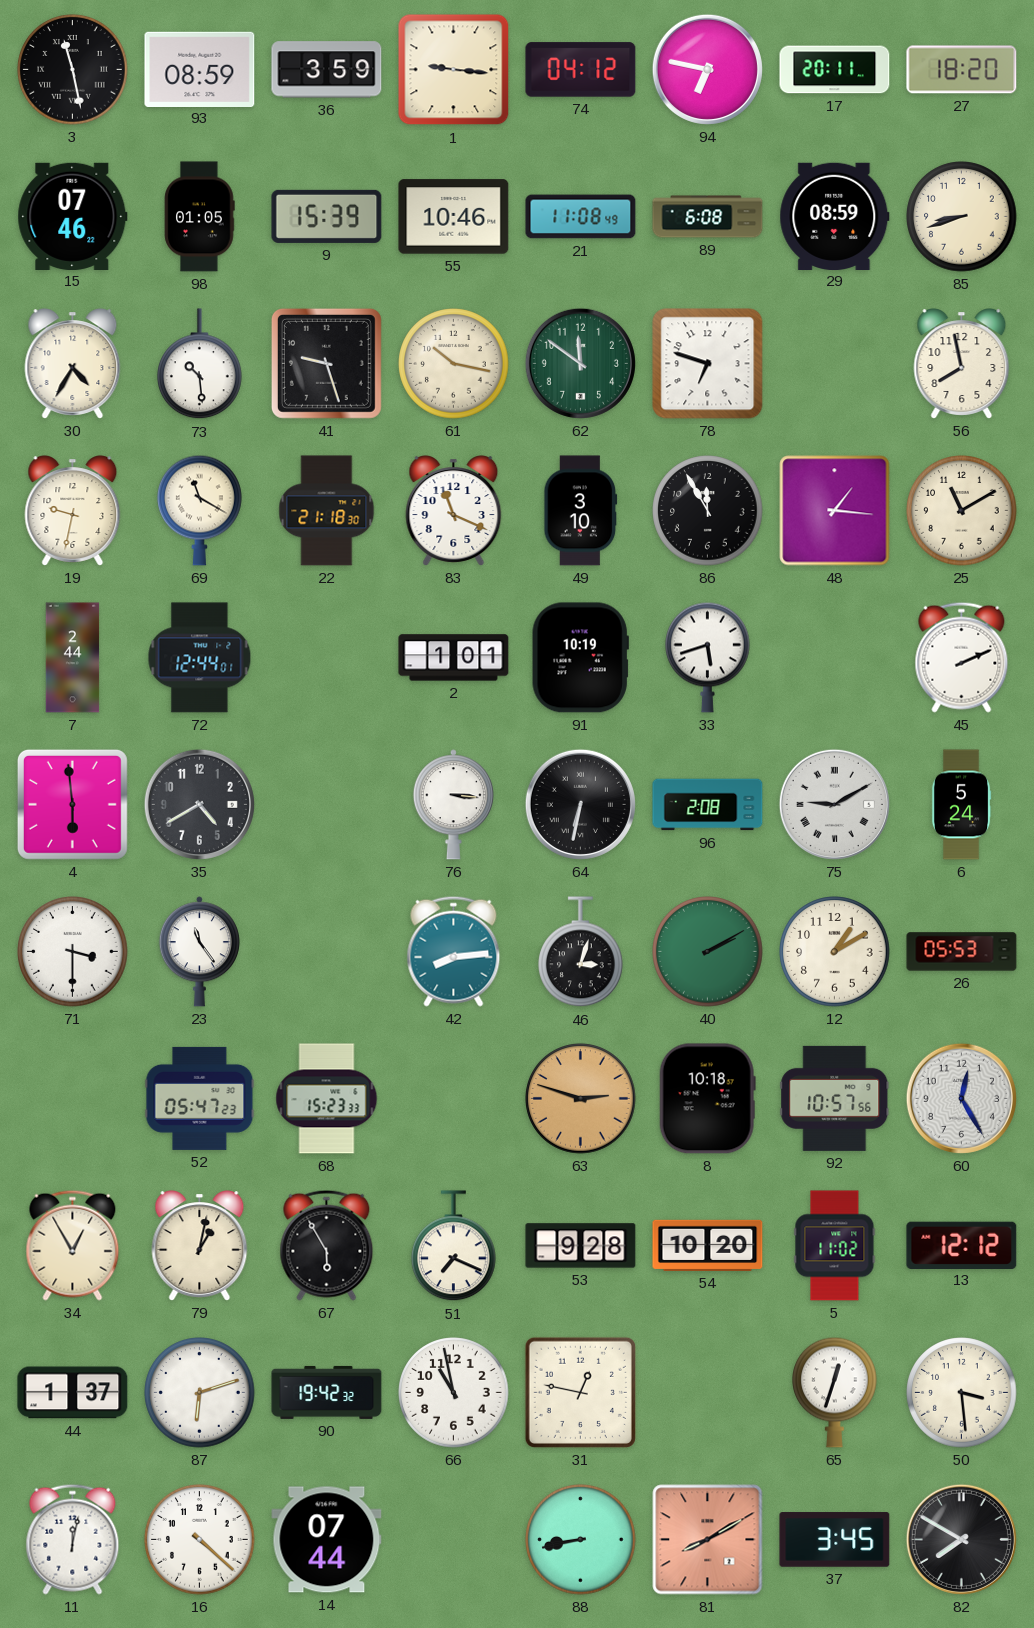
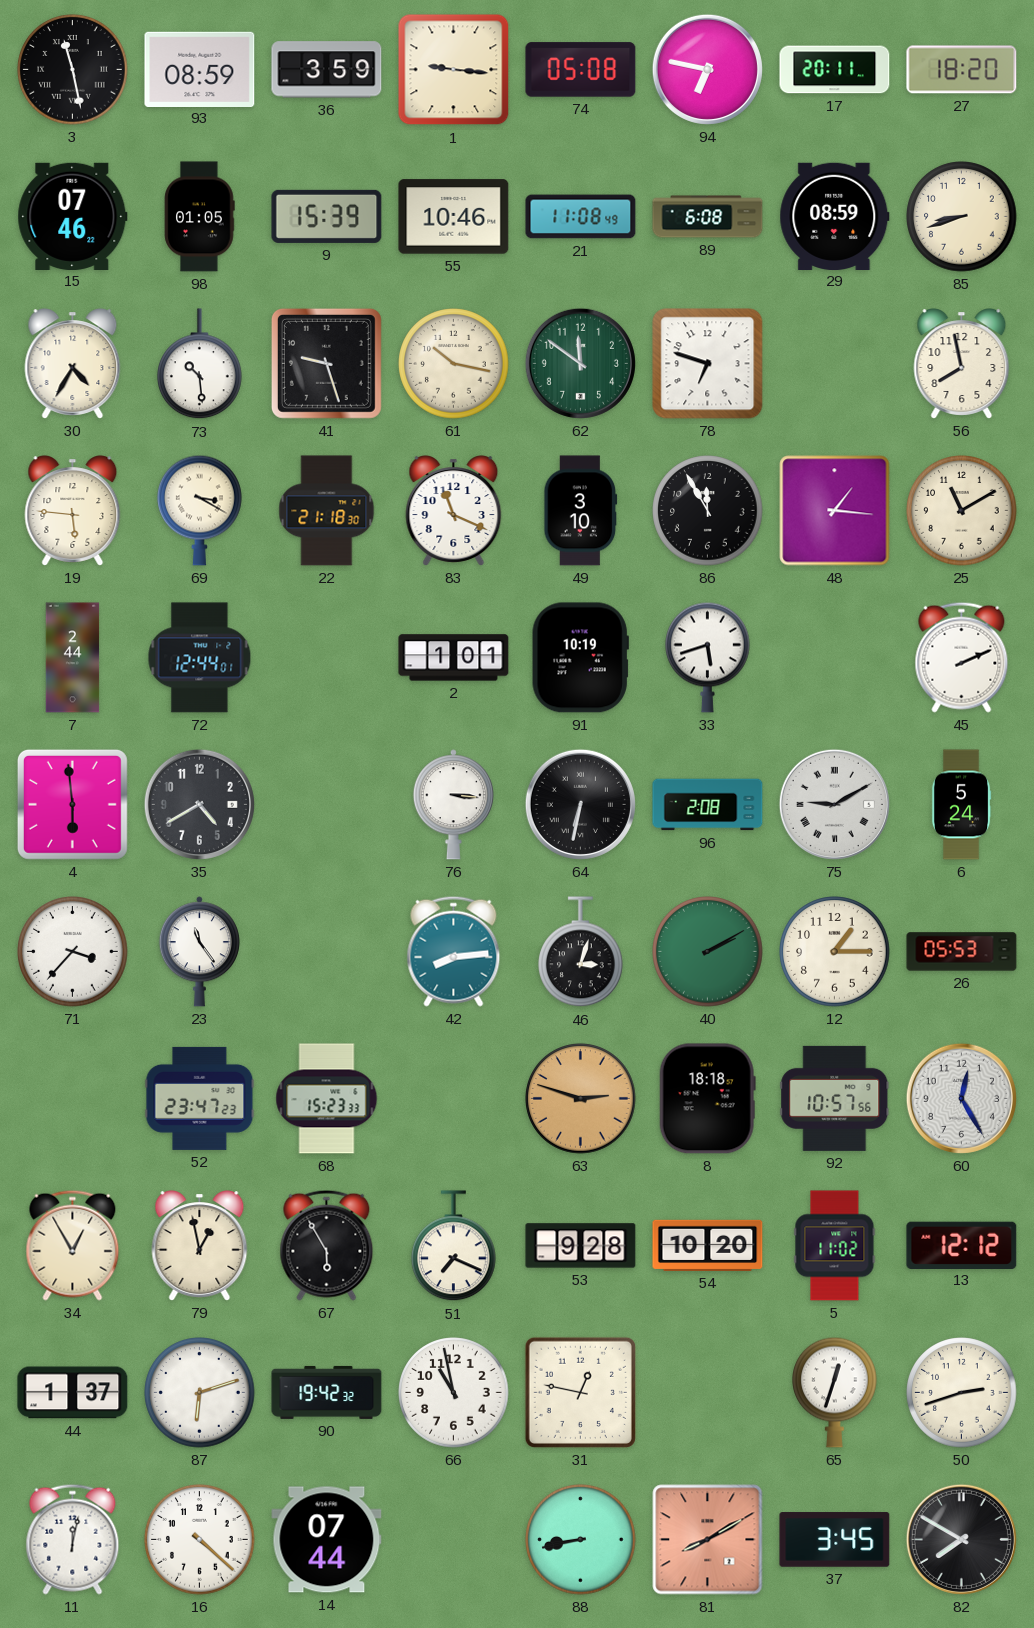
74: 04:12 -> 05:08 (581, 70)
19: 9:32 -> 5:46 (73, 511)
69: 11:20 -> 3:20 (200, 510)
71: 3:30 -> 3:37 (73, 952)
12: 1:10 -> 1:15 (835, 952)
52: 05:47 -> 23:47 (200, 1098)
8: 10:18 -> 18:18 (707, 1099)
79: 1:02 -> 12:58 (200, 1246)
50: 3:29 -> 2:42 (962, 1393)
